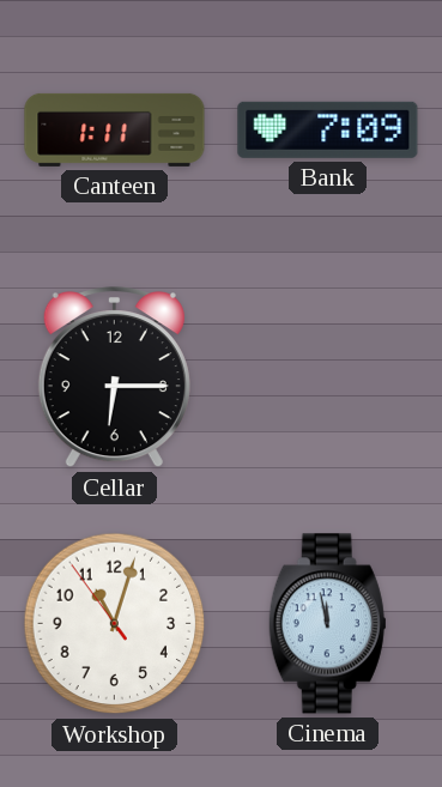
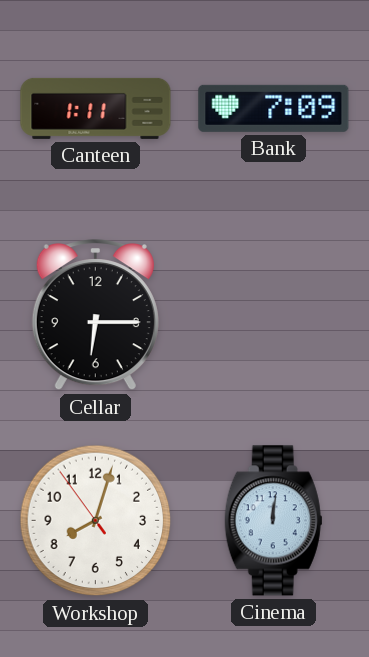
Workshop: 11:02 -> 8:02 (96, 521)
Cinema: 11:58 -> 12:01 (273, 521)
